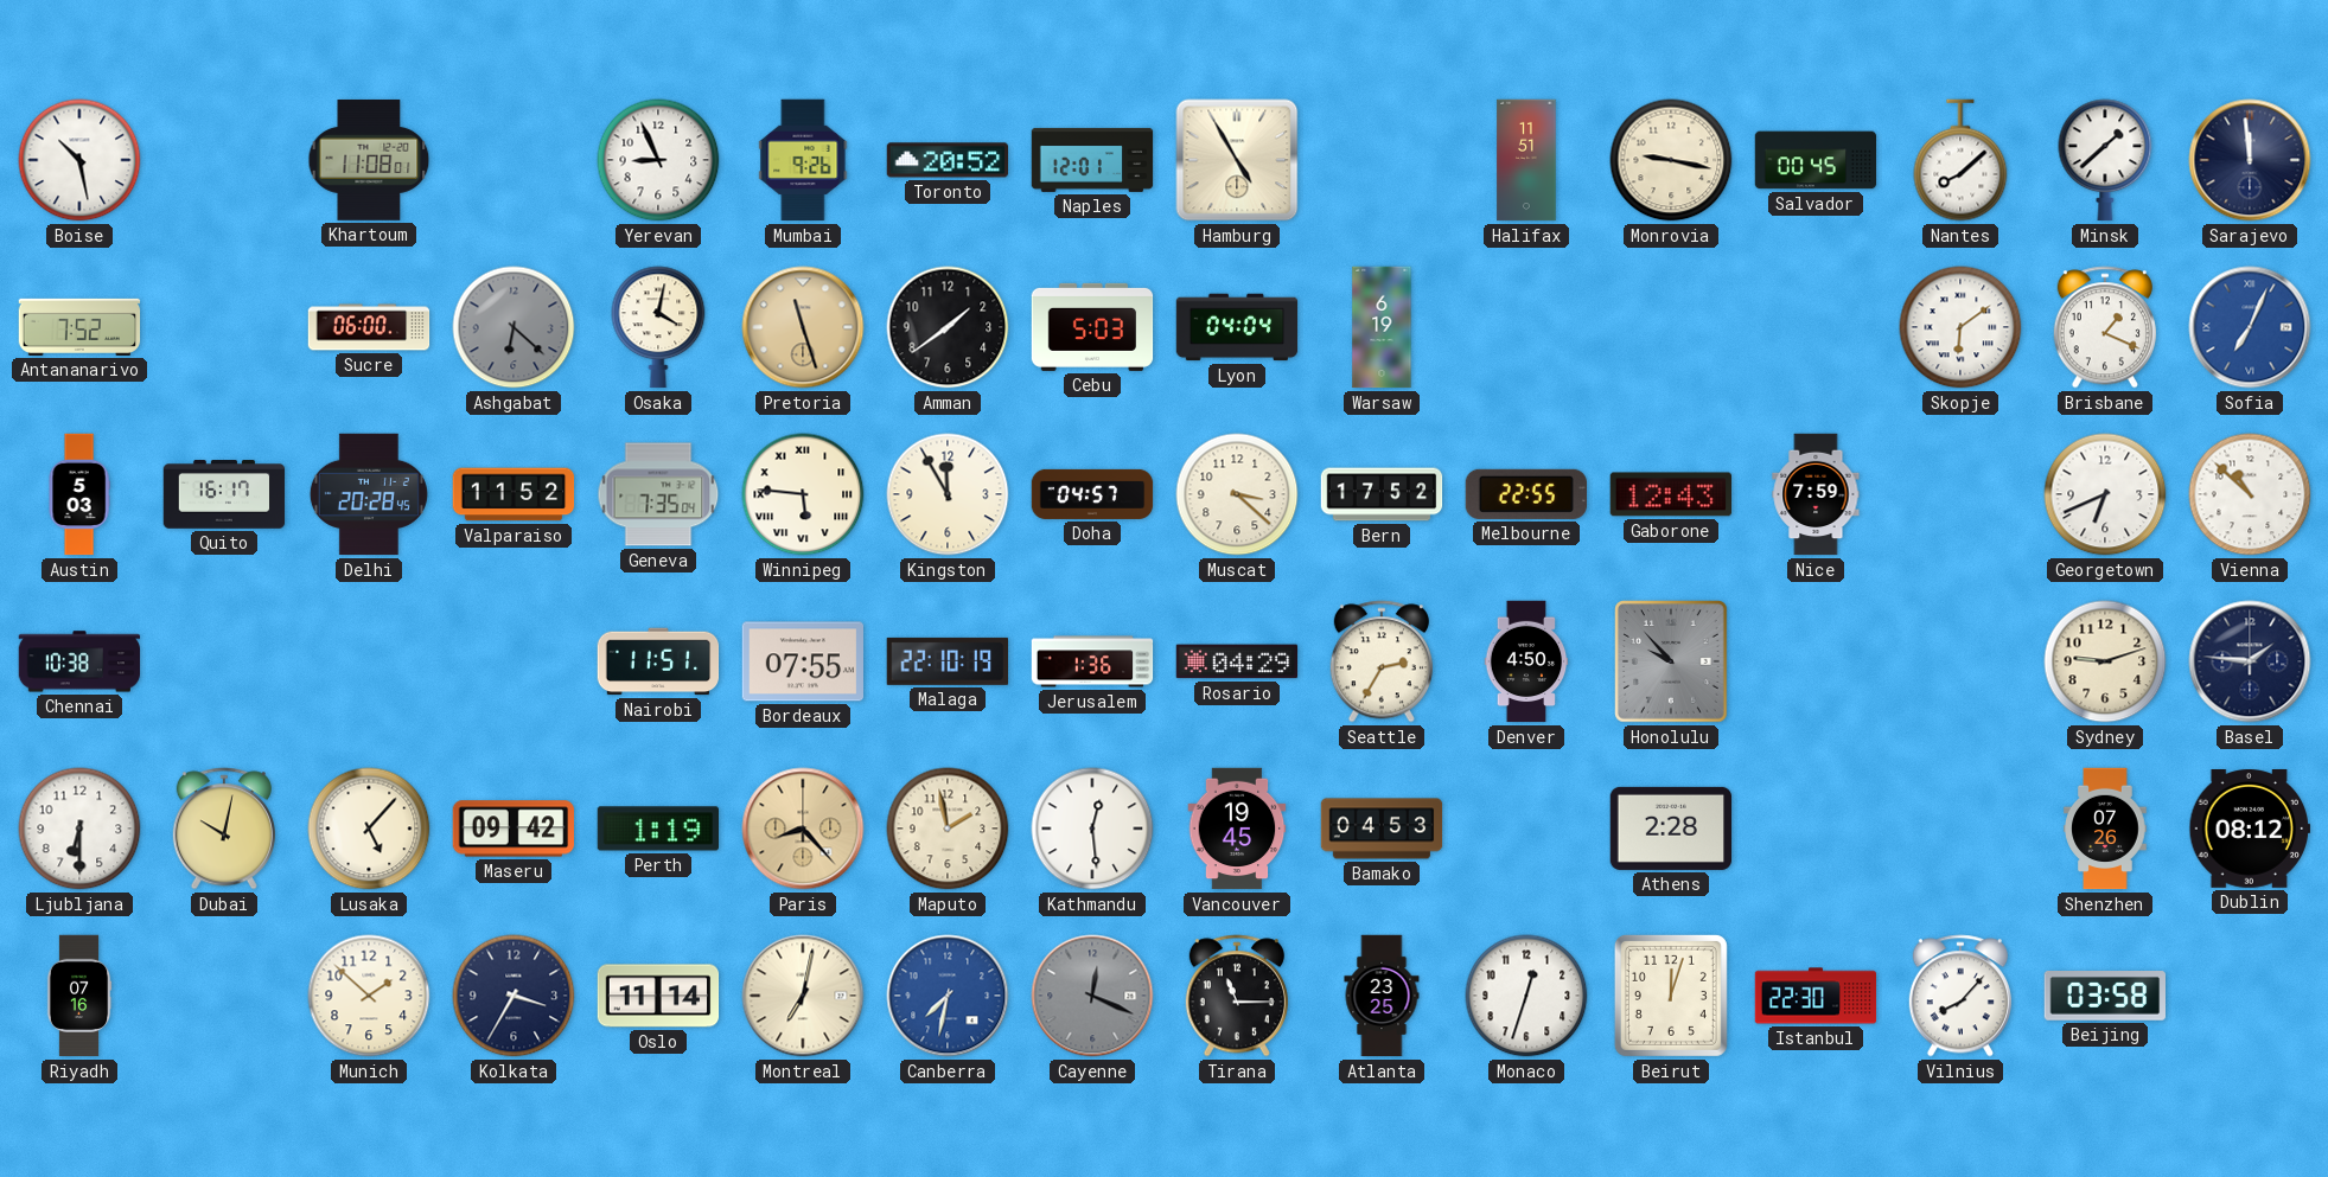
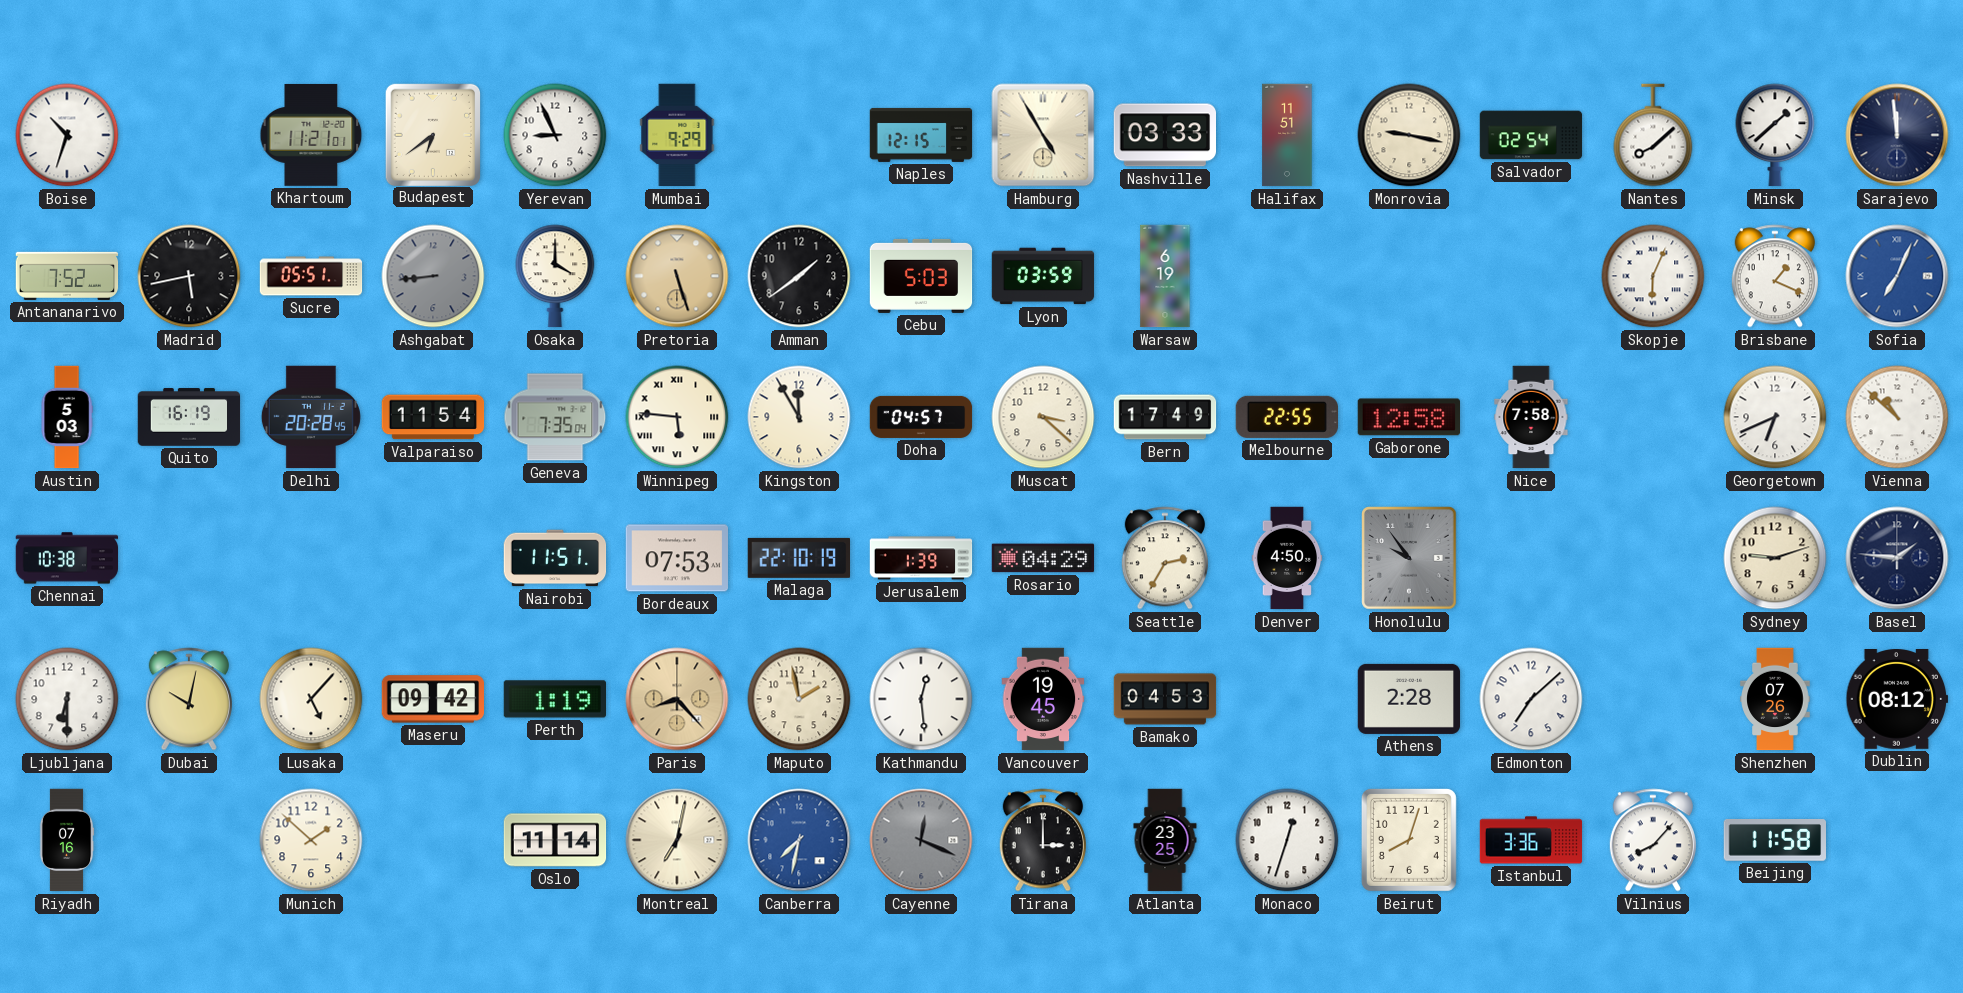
Boise: 10:28 -> 10:33 (67, 135)
Khartoum: 11:08 -> 11:21 (311, 135)
Budapest: none -> 6:39 (432, 134)
Mumbai: 9:26 -> 9:29 (677, 135)
Toronto: 20:52 -> none (946, 160)
Naples: 12:01 -> 12:15 (921, 135)
Nashville: none -> 03:33 (1164, 135)
Salvador: 00:45 -> 02:54 (1531, 135)
Madrid: none -> 5:43 (189, 276)
Sucre: 06:00 -> 05:51 (311, 276)
Ashgabat: 6:22 -> 8:44 (433, 276)
Osaka: 4:02 -> 4:00 (555, 276)
Pretoria: 11:27 -> 5:27 (677, 276)
Lyon: 04:04 -> 03:59 (1043, 276)
Skopje: 6:09 -> 6:04 (1653, 276)
Quito: 16:17 -> 16:19 (189, 417)
Valparaiso: 11:52 -> 11:54 (433, 417)
Bern: 17:52 -> 17:49 (1165, 417)
Gaborone: 12:43 -> 12:58 (1408, 417)
Nice: 7:59 -> 7:58 (1531, 417)
Bordeaux: 07:55 -> 07:53 (677, 558)
Jerusalem: 1:36 -> 1:39 (921, 558)
Honolulu: 9:53 -> 9:54 (1409, 558)
Edmonton: none -> 7:08 (1531, 699)
Kolkata: 3:35 -> none (514, 996)
Tirana: 11:15 -> 3:00 (1043, 840)
Beirut: 12:03 -> 8:03 (1409, 840)
Istanbul: 22:30 -> 3:36 (1531, 840)
Beijing: 03:58 -> 11:58 (1775, 841)
